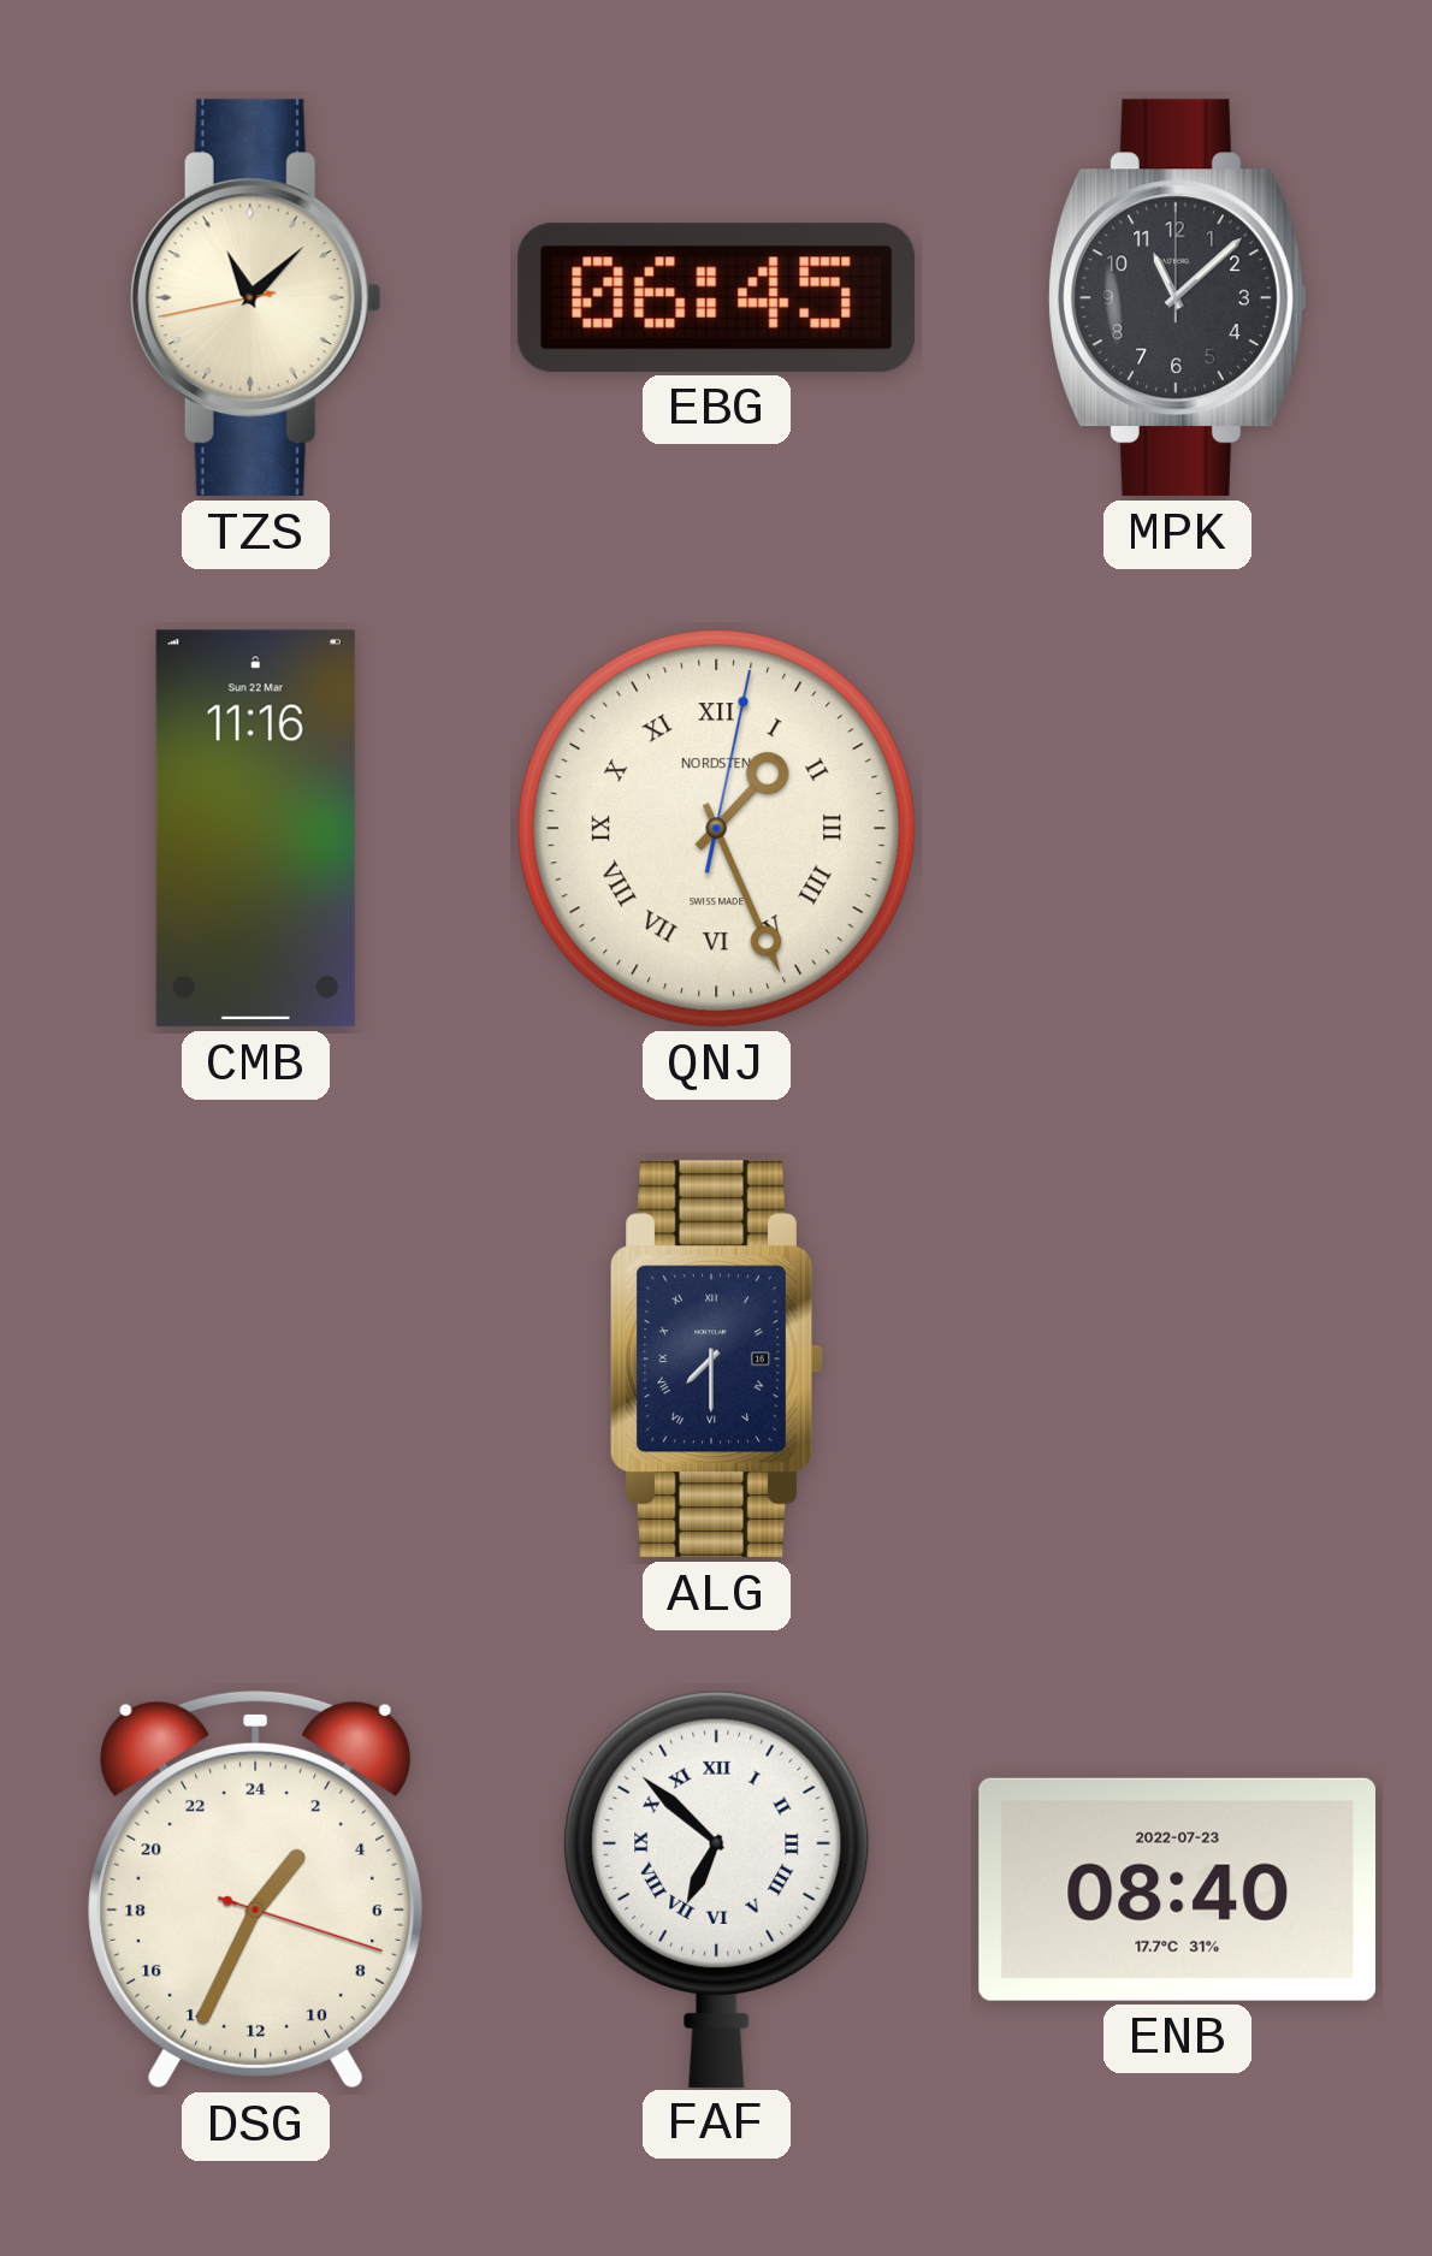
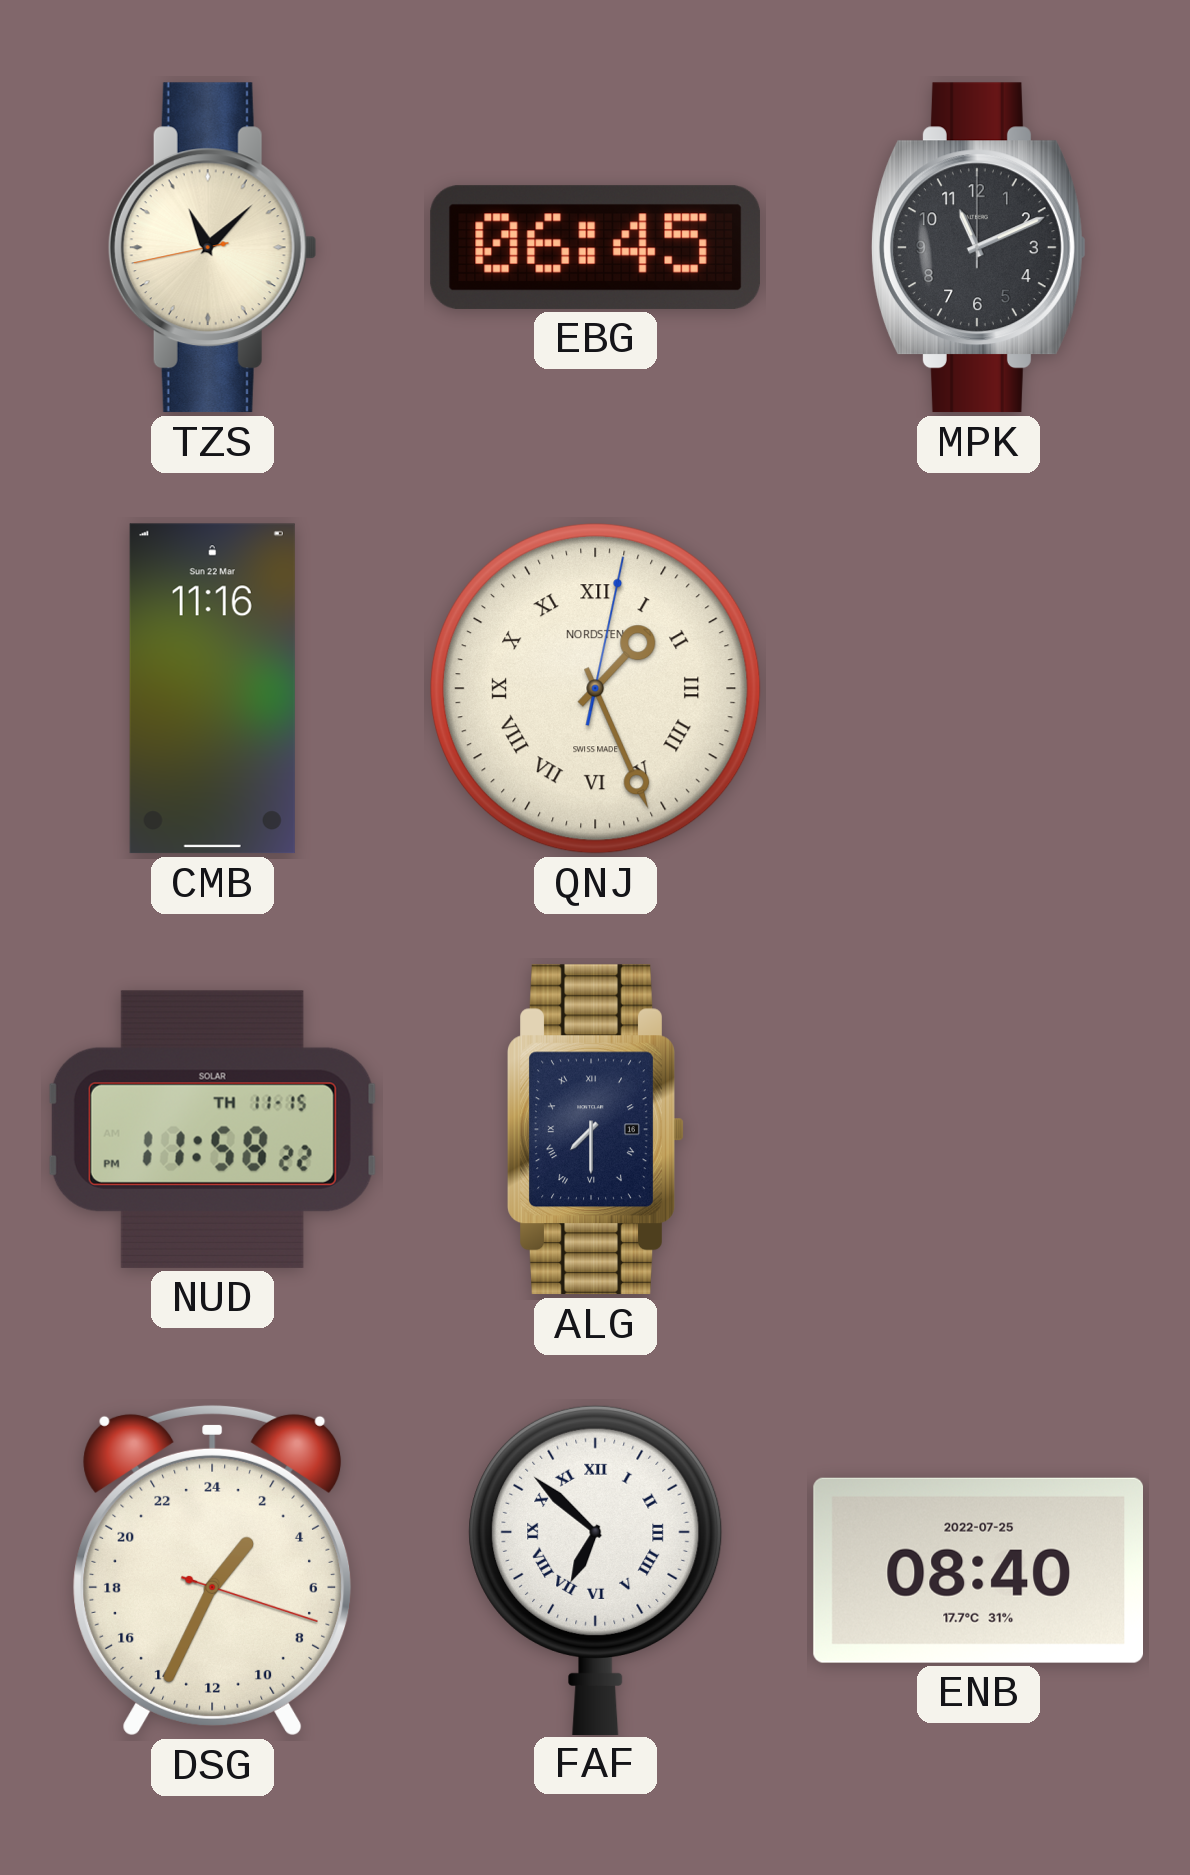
MPK: 11:08 -> 11:11 (978, 248)
NUD: none -> 11:58 (212, 1129)
ENB date: 2022-07-23 -> 2022-07-25 (978, 1570)
